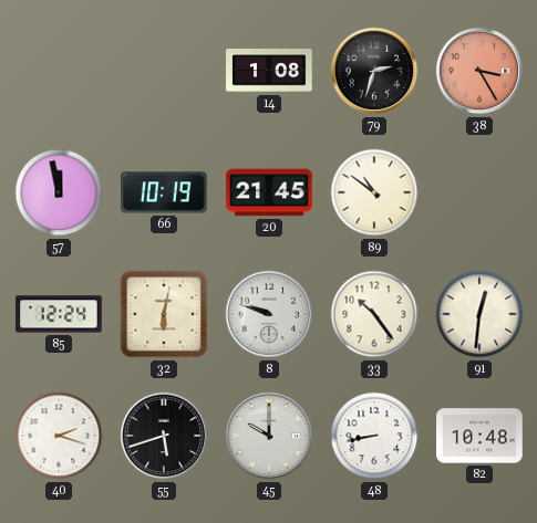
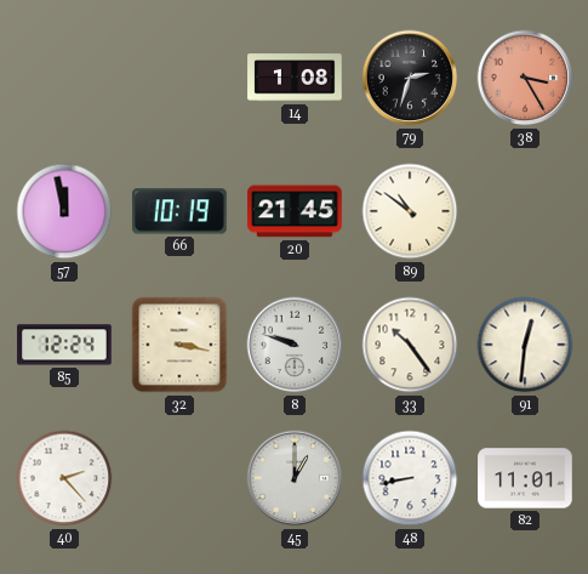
32: 6:02 -> 3:17 (179, 345)
40: 2:18 -> 2:23 (64, 478)
55: 5:42 -> none (164, 436)
45: 10:00 -> 1:00 (295, 478)
82: 10:48 -> 11:01 (525, 478)
